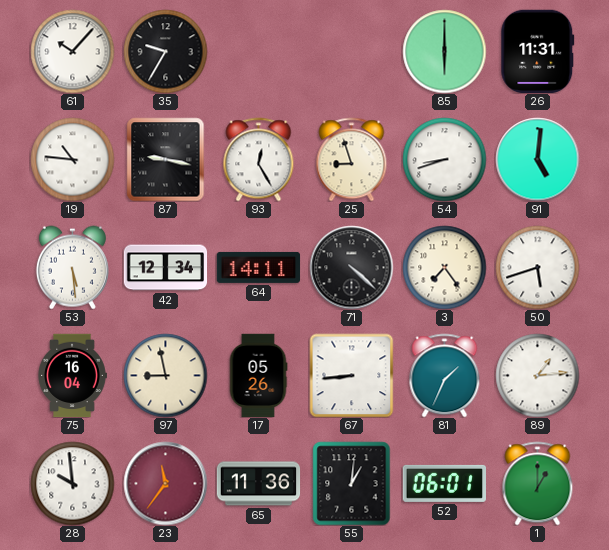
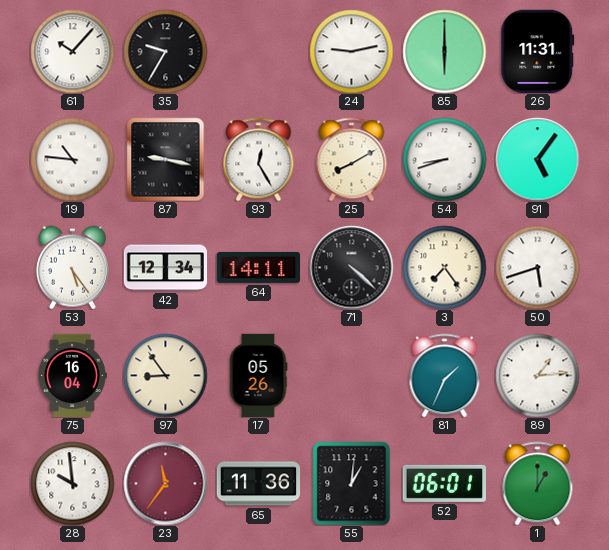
24: none -> 9:13 (351, 51)
25: 8:57 -> 8:10 (352, 159)
91: 5:01 -> 5:06 (537, 159)
53: 5:29 -> 5:24 (72, 267)
97: 8:58 -> 8:54 (165, 375)
67: 8:44 -> none (351, 375)
